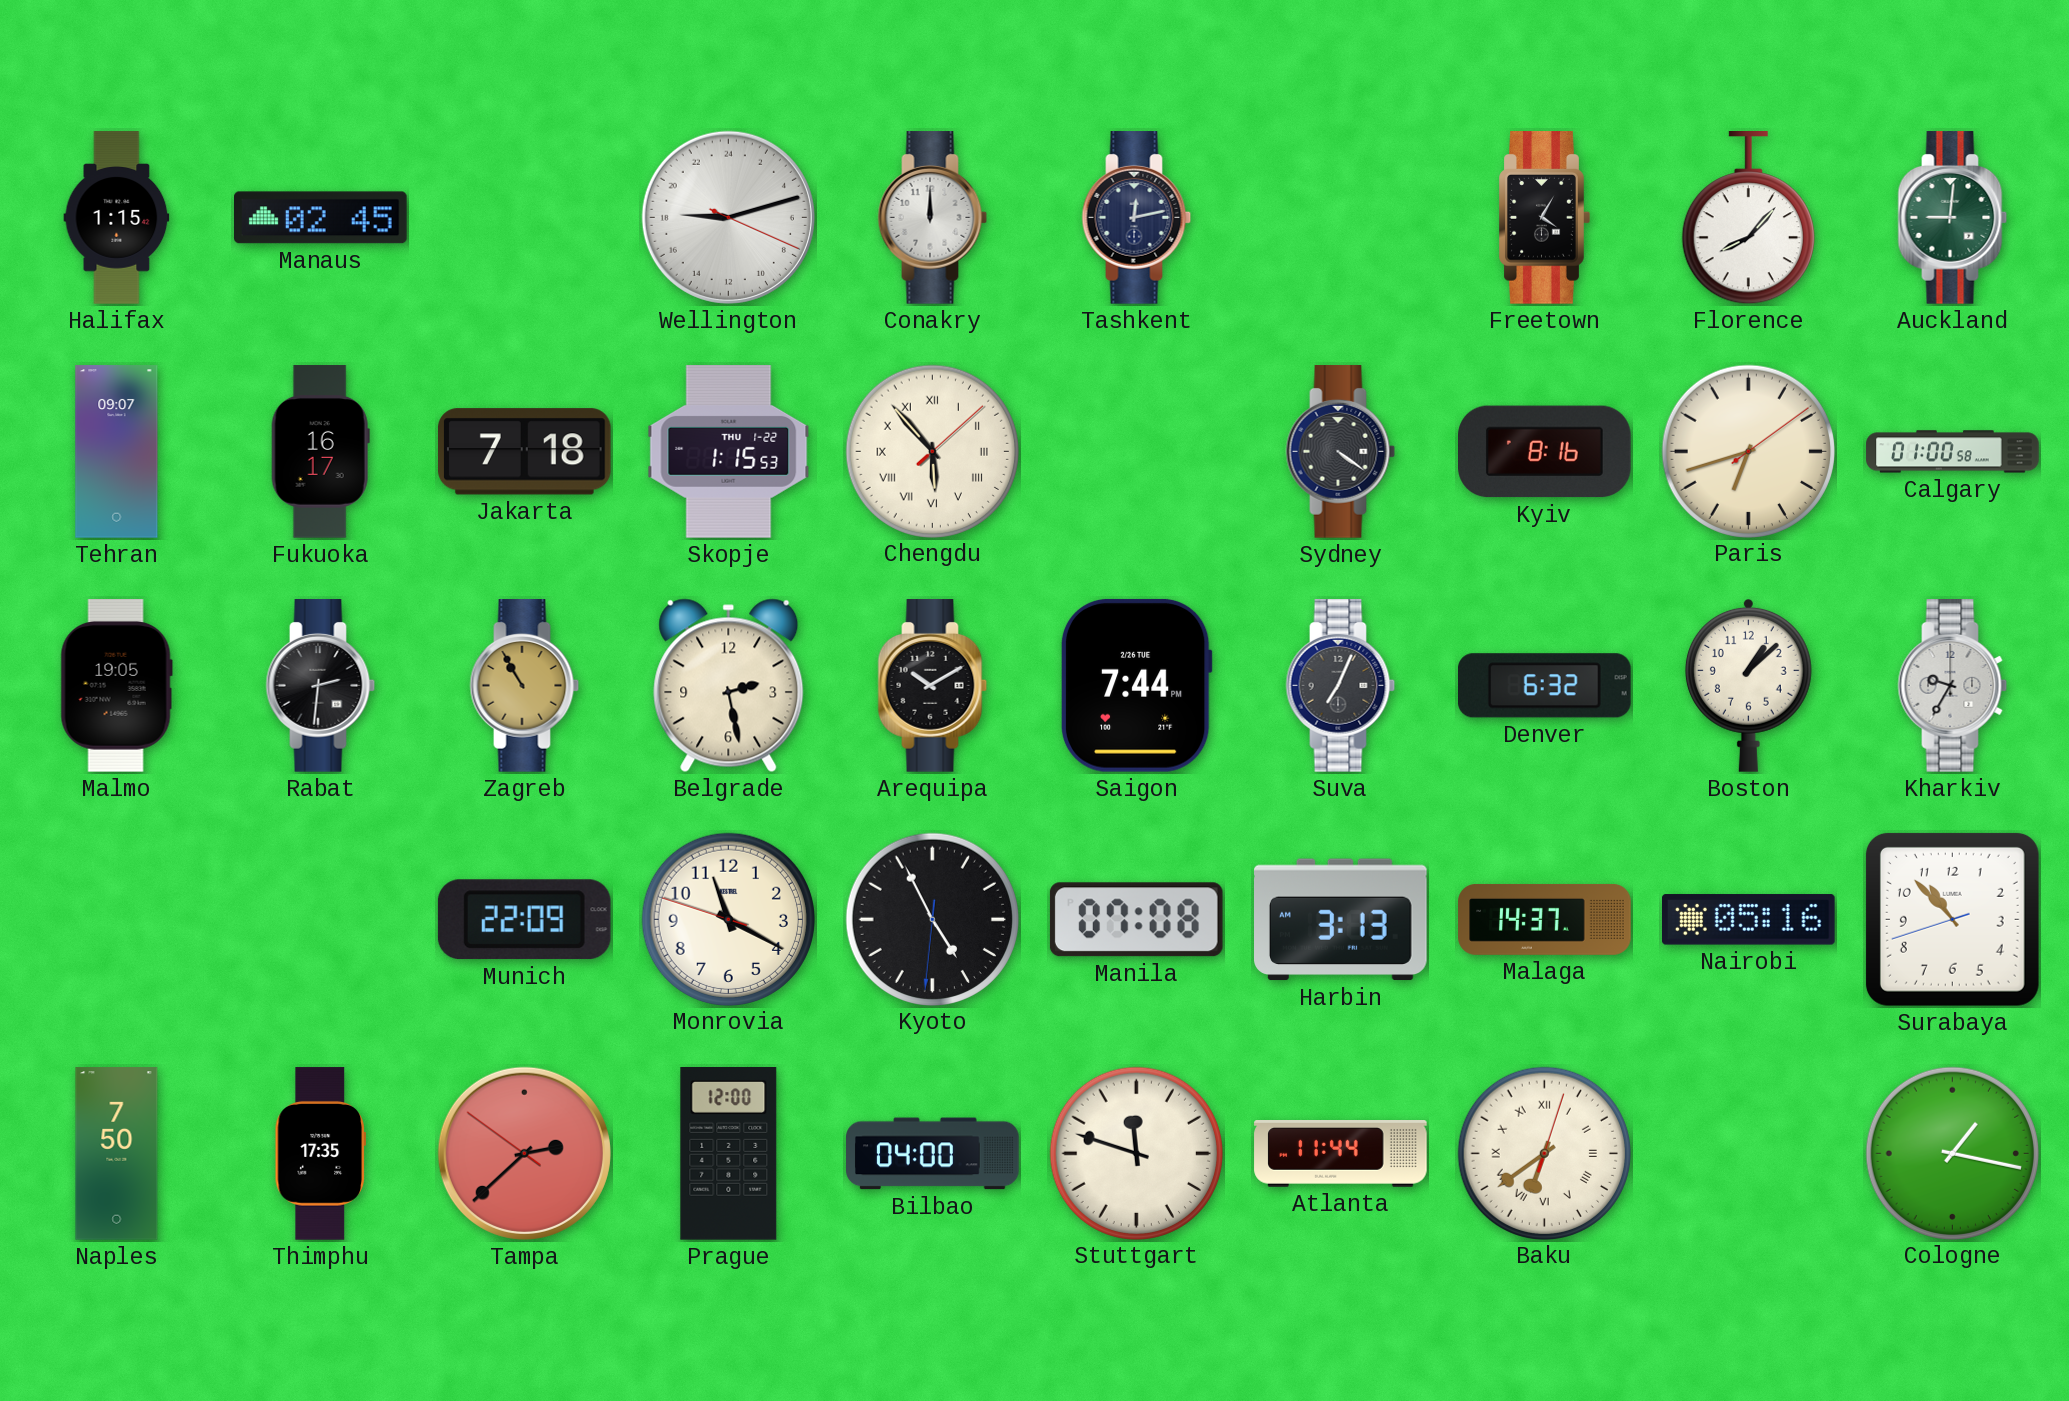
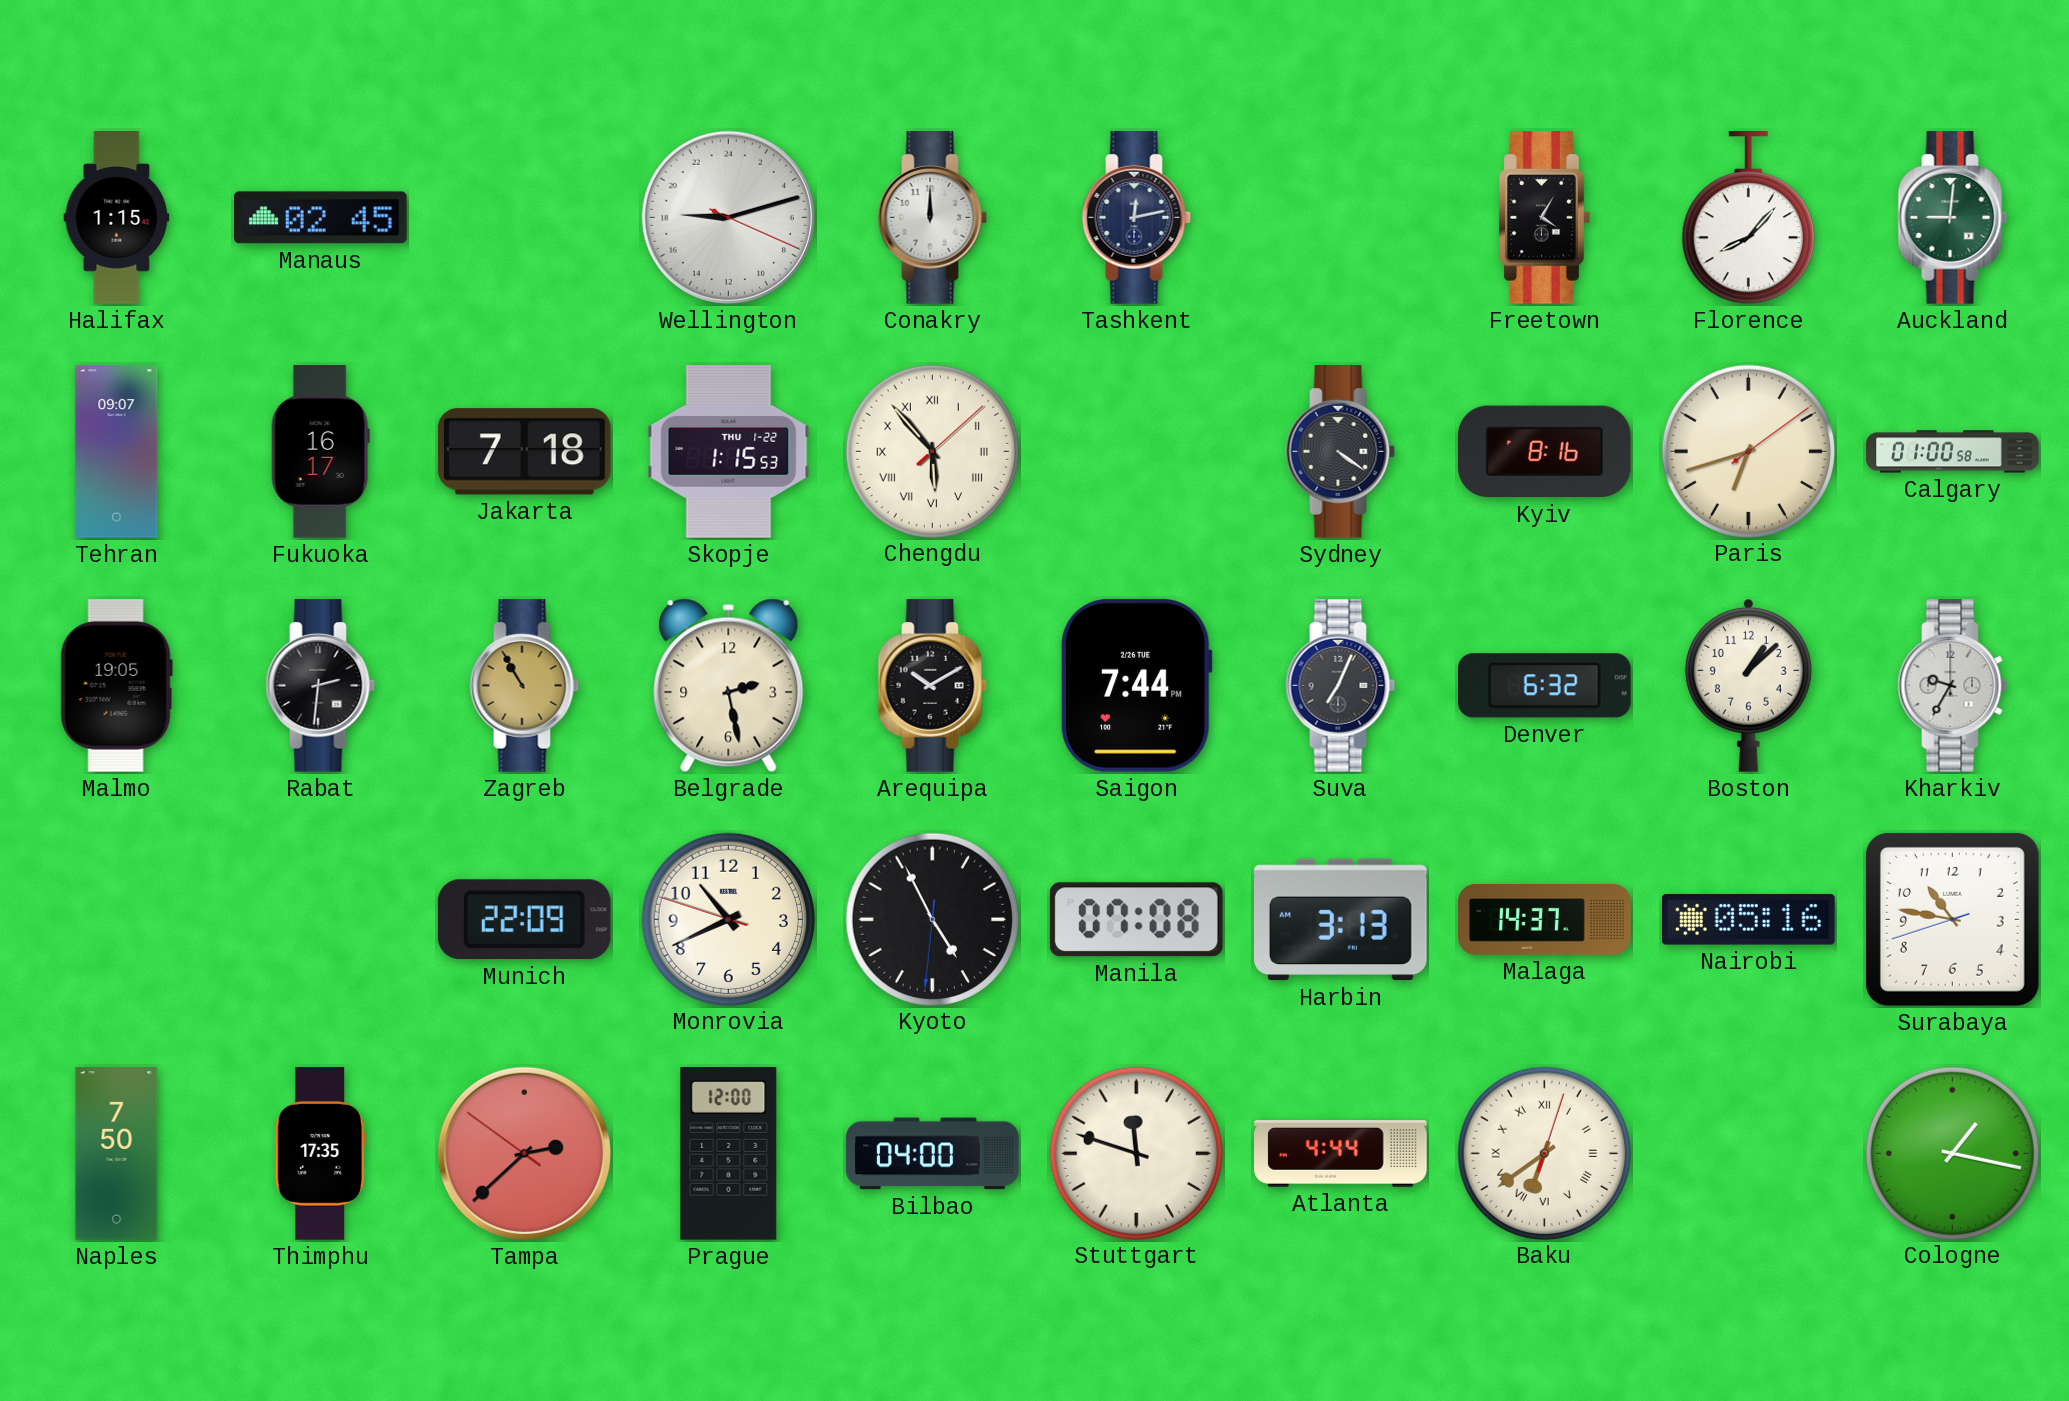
Monrovia: 11:19 -> 10:40 (728, 919)
Surabaya: 10:52 -> 10:46 (1952, 919)
Atlanta: 11:44 -> 4:44 (1341, 1154)
